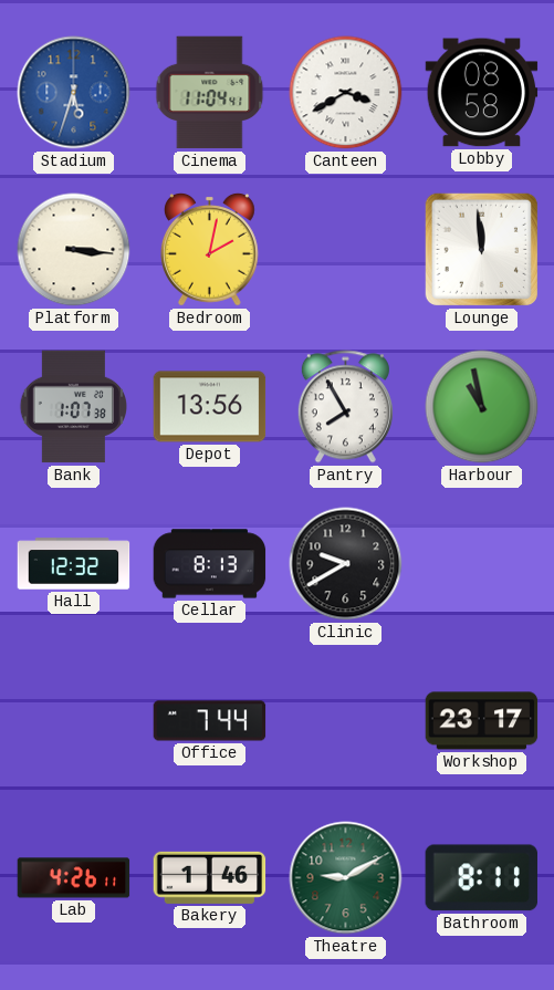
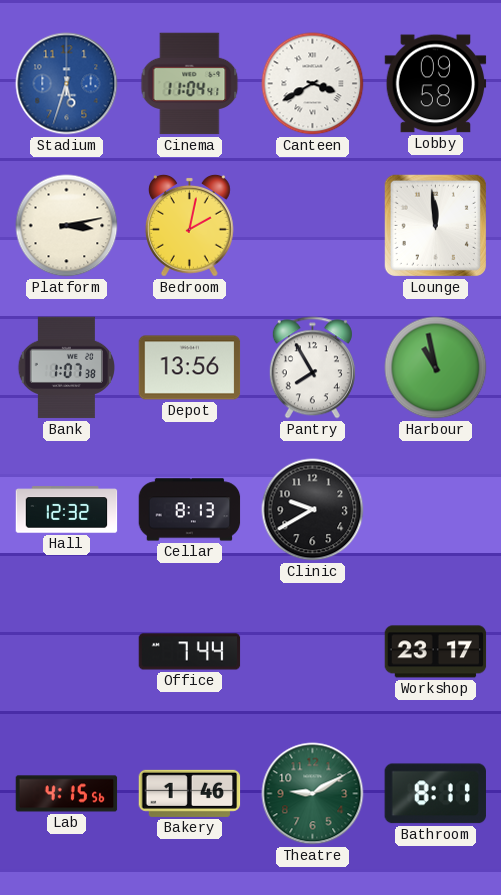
Lobby: 08:58 -> 09:58 (436, 84)
Platform: 3:16 -> 3:13 (67, 226)
Lab: 4:26 -> 4:15 (67, 794)
